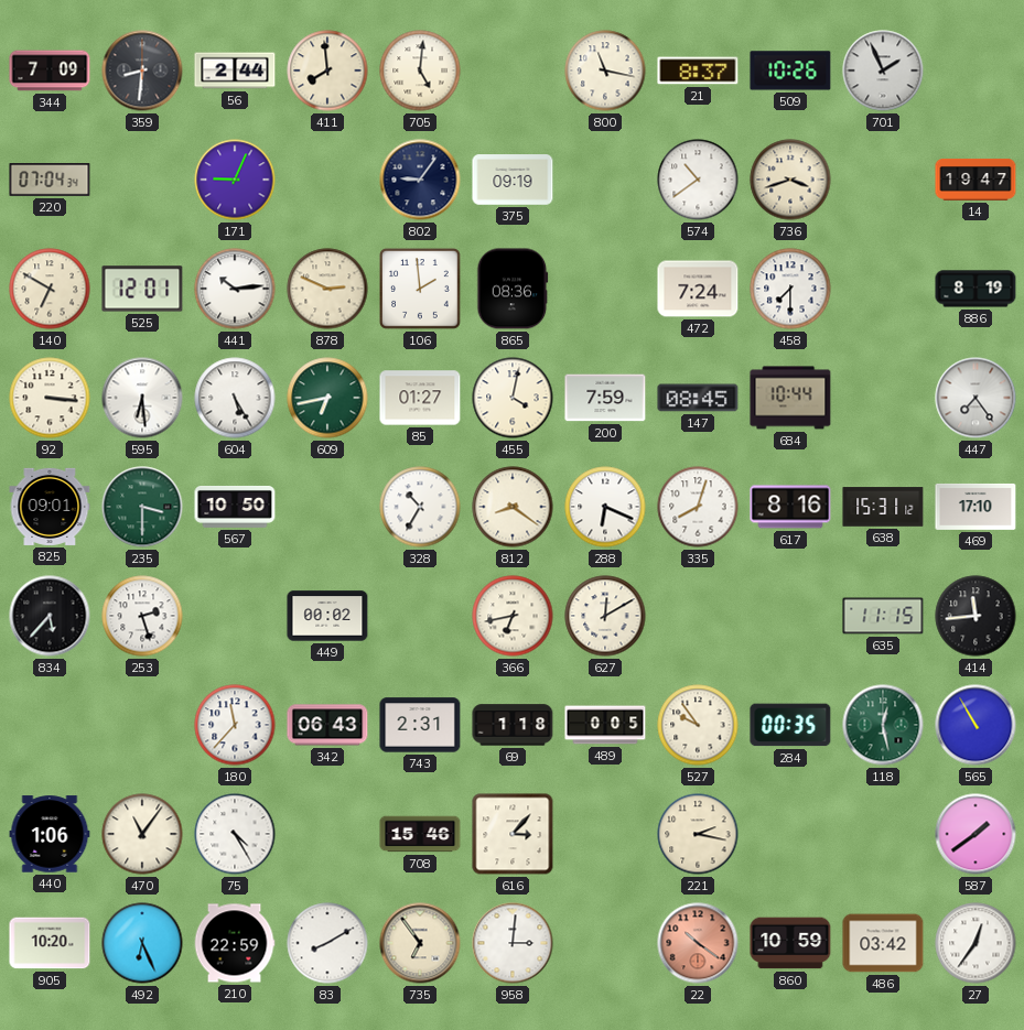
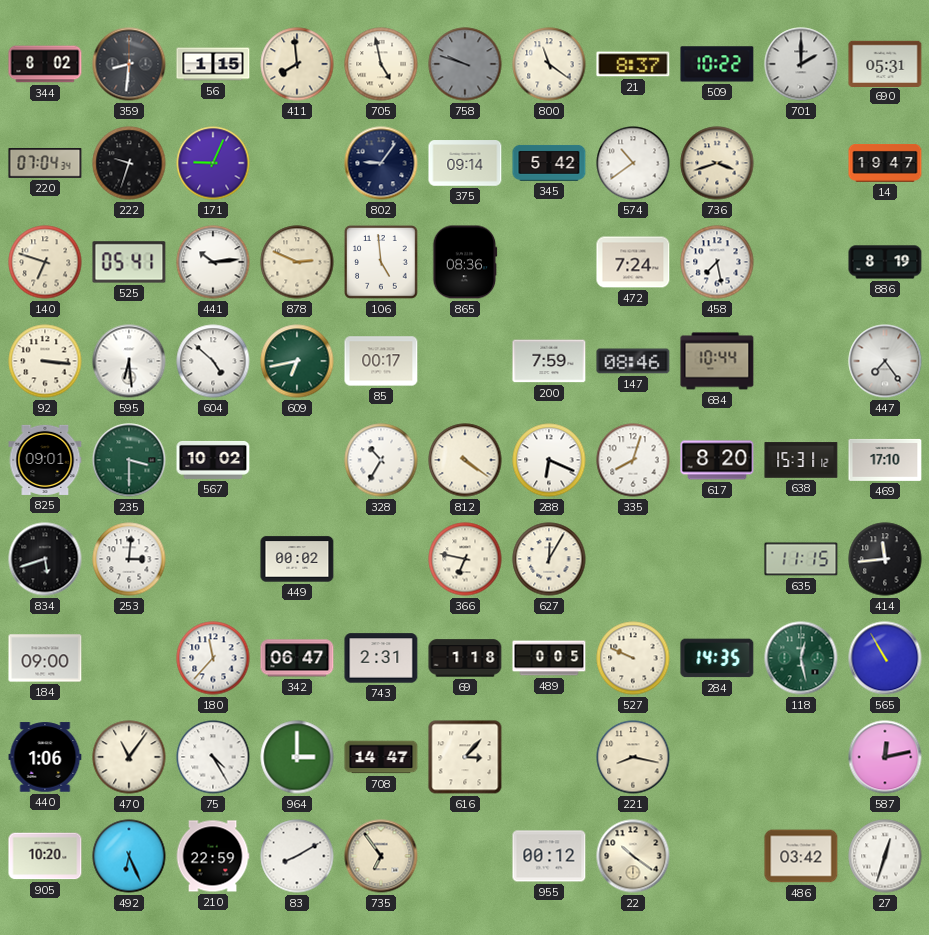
344: 7:09 -> 8:02 (45, 64)
56: 2:44 -> 1:15 (213, 64)
705: 5:01 -> 4:58 (381, 64)
758: none -> 9:48 (465, 64)
800: 11:17 -> 11:21 (549, 64)
509: 10:26 -> 10:22 (717, 64)
701: 1:56 -> 2:00 (801, 64)
690: none -> 05:31 (885, 63)
222: none -> 9:33 (129, 163)
375: 09:19 -> 09:14 (465, 163)
345: none -> 5:42 (549, 163)
140: 6:50 -> 6:48 (45, 262)
525: 12:01 -> 05:41 (129, 262)
106: 1:59 -> 4:59 (381, 262)
458: 7:30 -> 7:28 (717, 262)
604: 5:25 -> 4:52 (213, 361)
85: 01:27 -> 00:17 (381, 361)
455: 4:02 -> none (513, 398)
147: 08:45 -> 08:46 (633, 361)
567: 10:50 -> 10:02 (213, 460)
812: 8:21 -> 4:21 (465, 460)
617: 8:16 -> 8:20 (717, 460)
834: 5:37 -> 5:42 (45, 559)
253: 2:27 -> 3:01 (129, 559)
366: 6:43 -> 6:47 (465, 559)
627: 12:10 -> 12:05 (549, 559)
184: none -> 09:00 (45, 658)
342: 06:43 -> 06:47 (297, 658)
527: 9:54 -> 9:49 (633, 658)
284: 00:35 -> 14:35 (717, 658)
964: none -> 3:00 (297, 757)
708: 15:46 -> 14:47 (381, 757)
221: 2:17 -> 8:17 (633, 757)
587: 1:39 -> 12:13 (885, 757)
958: 3:01 -> none (513, 943)
955: none -> 00:12 (549, 856)
22 dial: salmon -> cream (633, 856)
860: 10:59 -> none (790, 943)
27: 12:36 -> 12:33 (885, 856)
